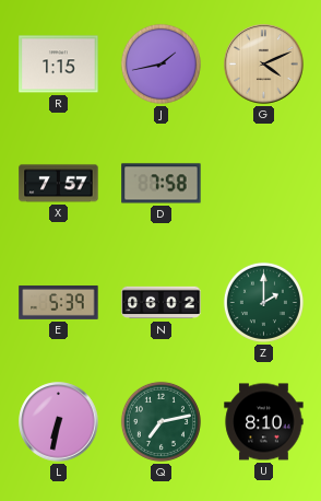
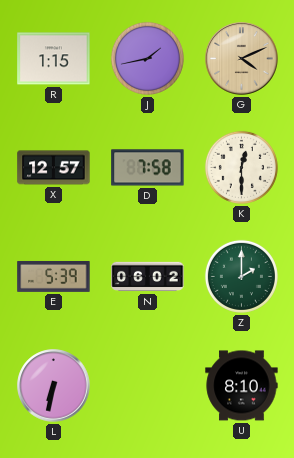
X: 7:57 -> 12:57 (54, 168)
K: none -> 12:30 (241, 167)
Q: 7:13 -> none (160, 421)
